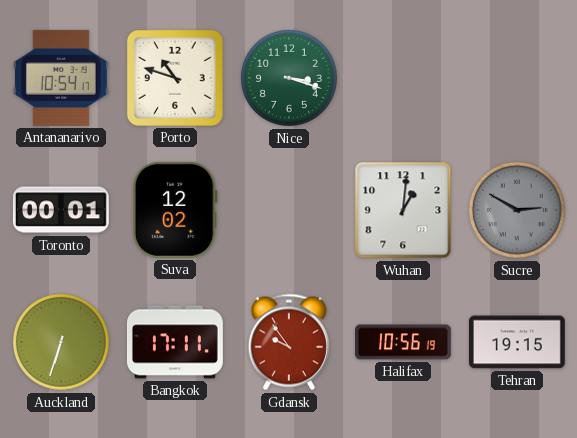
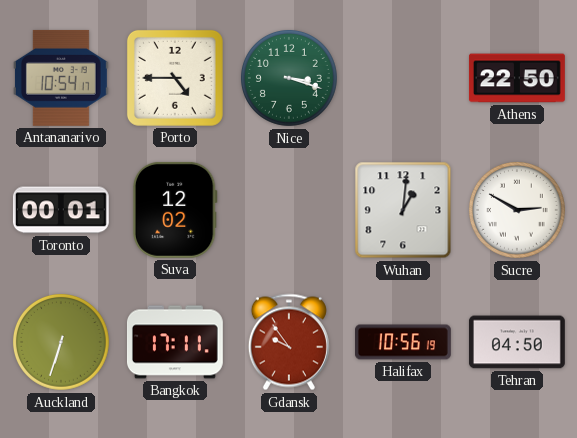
Porto: 10:48 -> 4:45 (175, 78)
Athens: none -> 22:50 (517, 78)
Sucre dial: grey -> white (518, 211)
Tehran: 19:15 -> 04:50 (517, 342)
